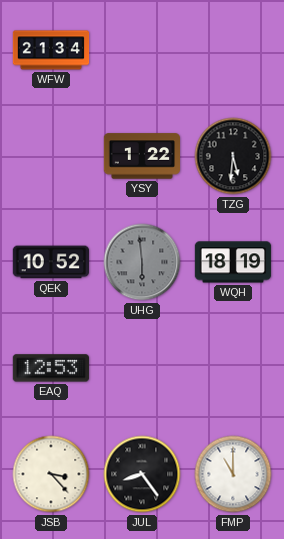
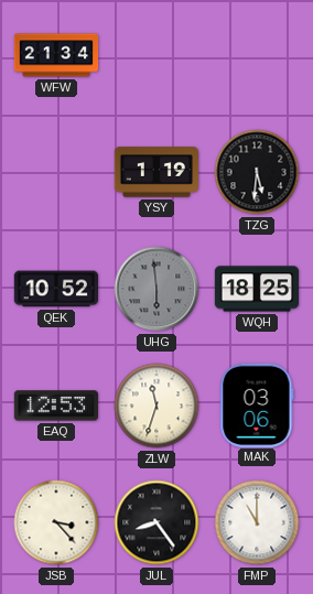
YSY: 1:22 -> 1:19 (155, 172)
WQH: 18:19 -> 18:25 (257, 289)
ZLW: none -> 11:33 (156, 406)
MAK: none -> 03:06 (257, 404)
